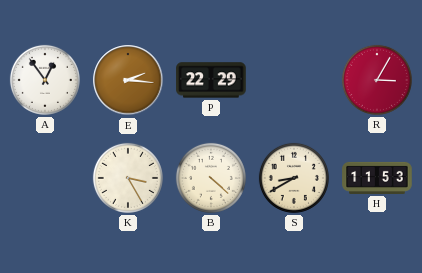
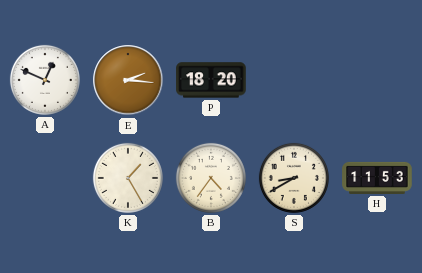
A: 12:54 -> 12:49 (45, 80)
P: 22:29 -> 18:20 (211, 80)
R: 3:05 -> none (377, 80)
K: 3:25 -> 1:25 (128, 178)
B: 4:22 -> 4:36 (211, 178)
